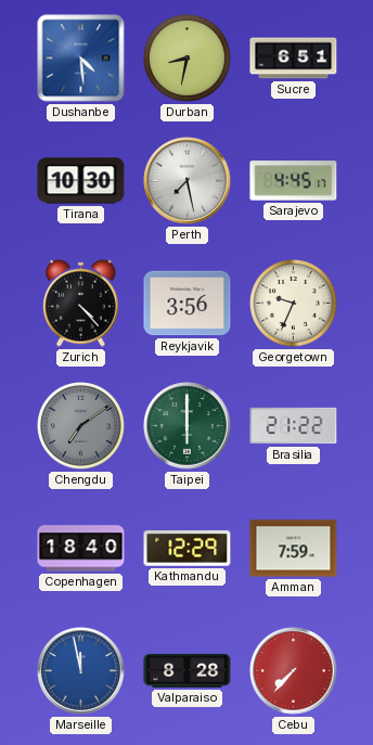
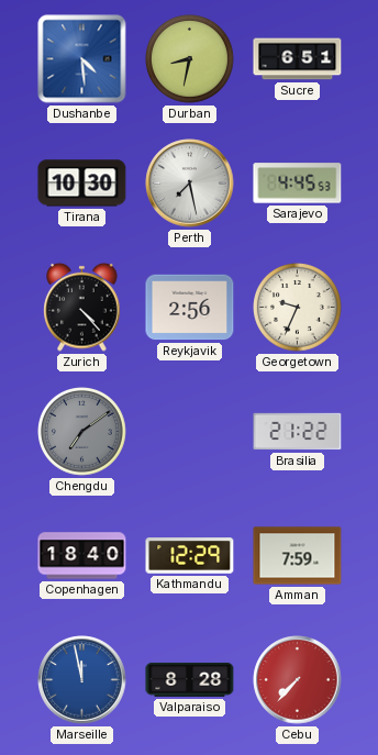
Sarajevo: 4:45:17 -> 4:45:53 (298, 184)
Reykjavik: 3:56 -> 2:56 (190, 308)
Taipei: 6:00 -> none (188, 426)
